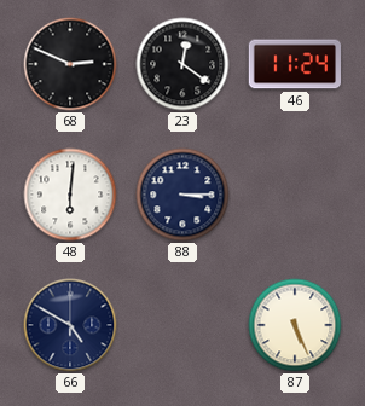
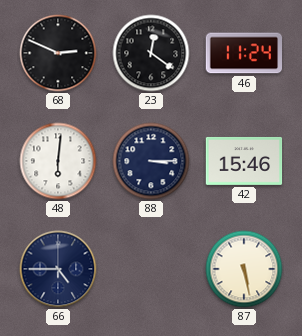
42: none -> 15:46 (244, 161)
66: 4:50 -> 4:45 (58, 269)
87: 5:26 -> 5:28 (244, 269)
